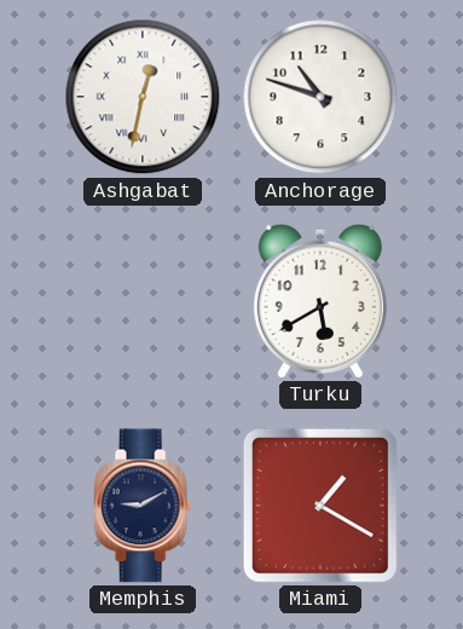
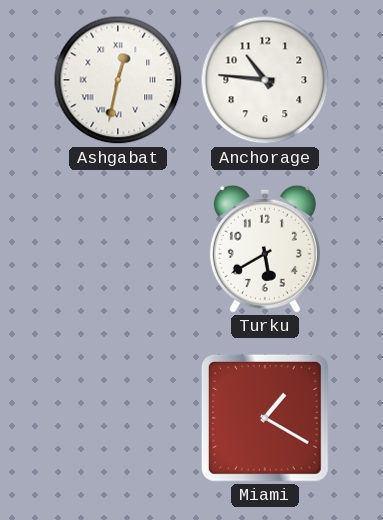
Anchorage: 10:48 -> 10:46 (265, 80)
Memphis: 9:10 -> none (143, 506)
